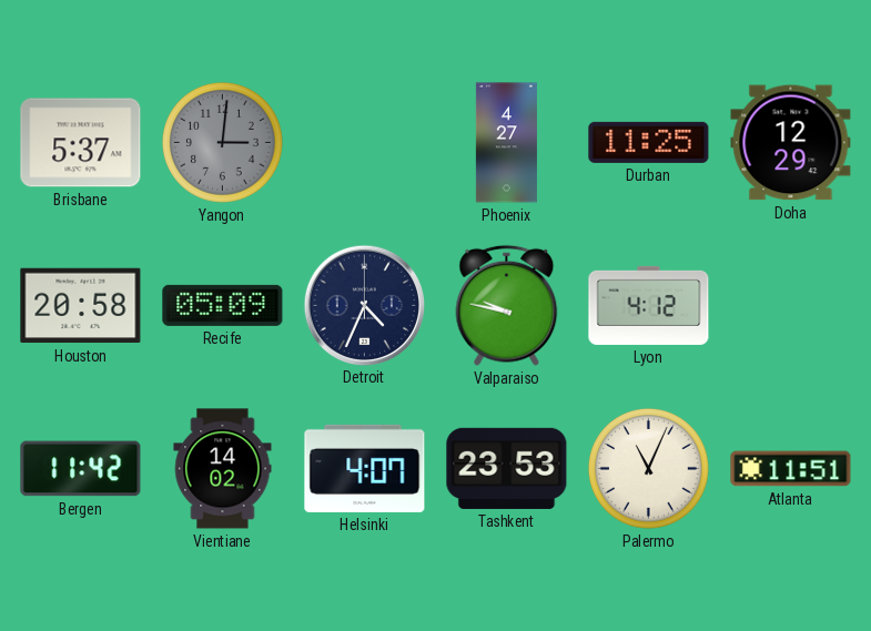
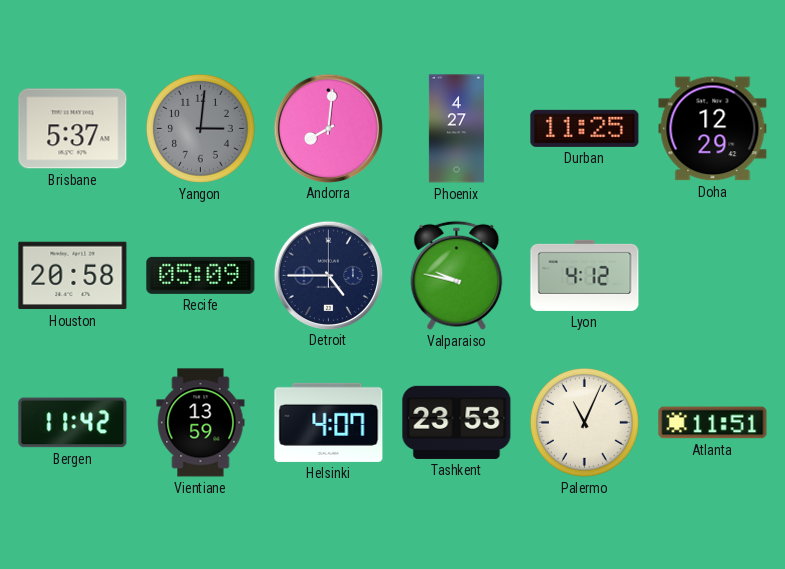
Andorra: none -> 8:01 (328, 128)
Detroit: 4:34 -> 4:45 (328, 275)
Vientiane: 14:02 -> 13:59 (201, 423)
